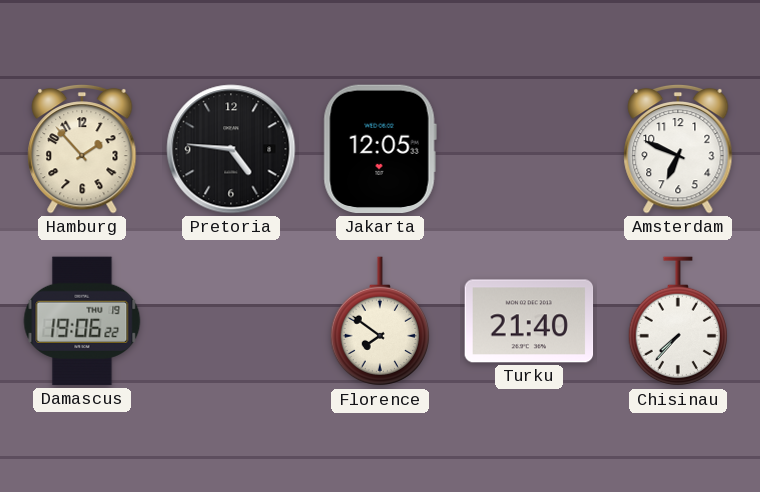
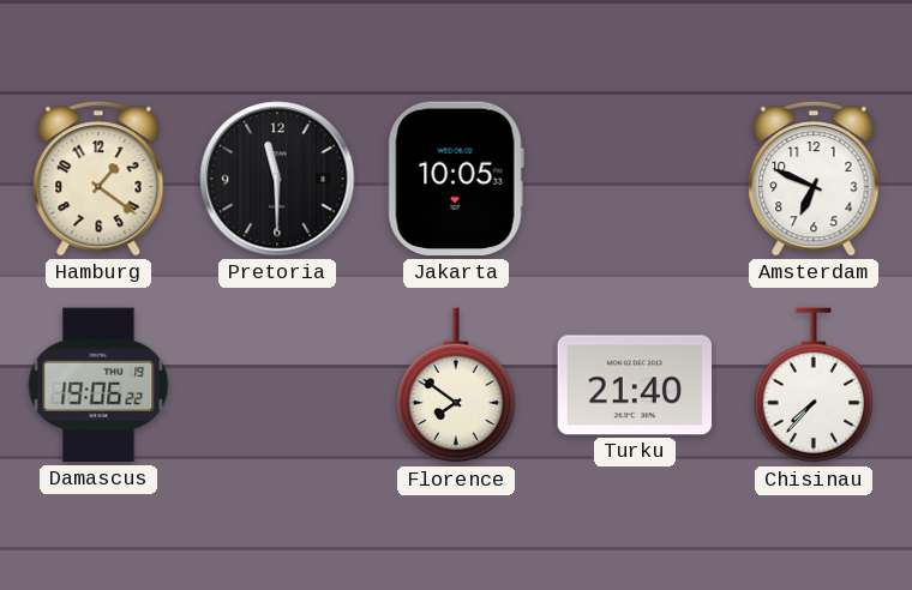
Hamburg: 1:53 -> 1:21 (98, 179)
Pretoria: 4:46 -> 11:30 (277, 179)
Jakarta: 12:05 -> 10:05 (456, 179)
